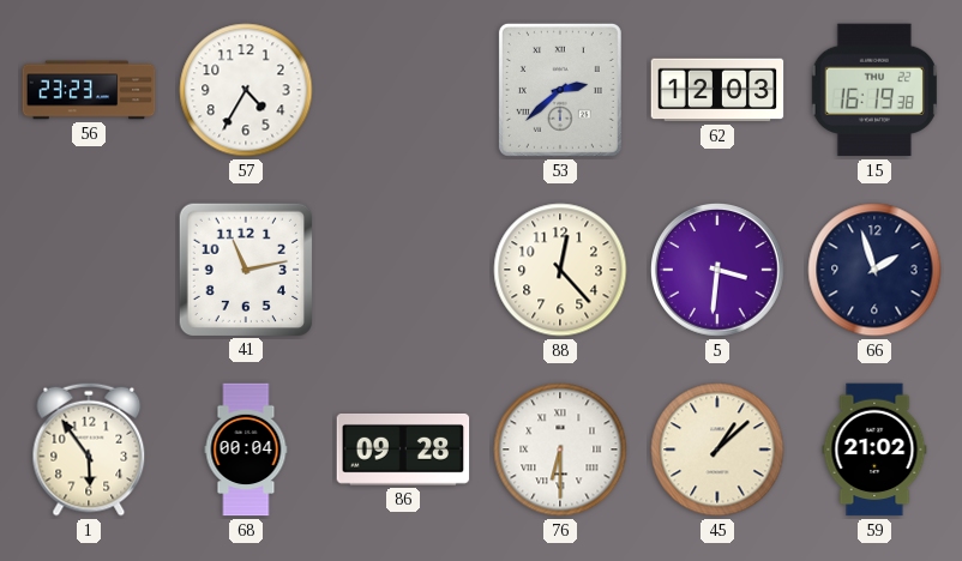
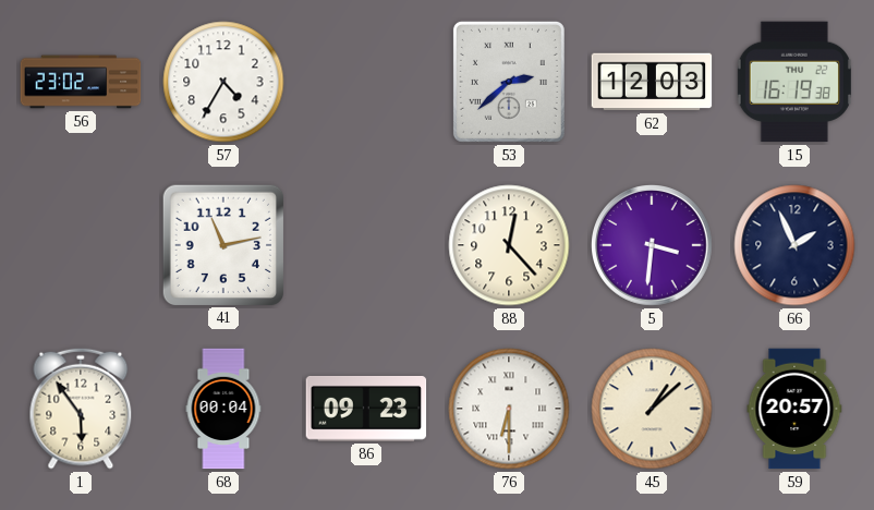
56: 23:23 -> 23:02 (81, 82)
66: 1:57 -> 1:56 (794, 245)
86: 09:28 -> 09:23 (366, 409)
59: 21:02 -> 20:57 (794, 409)
